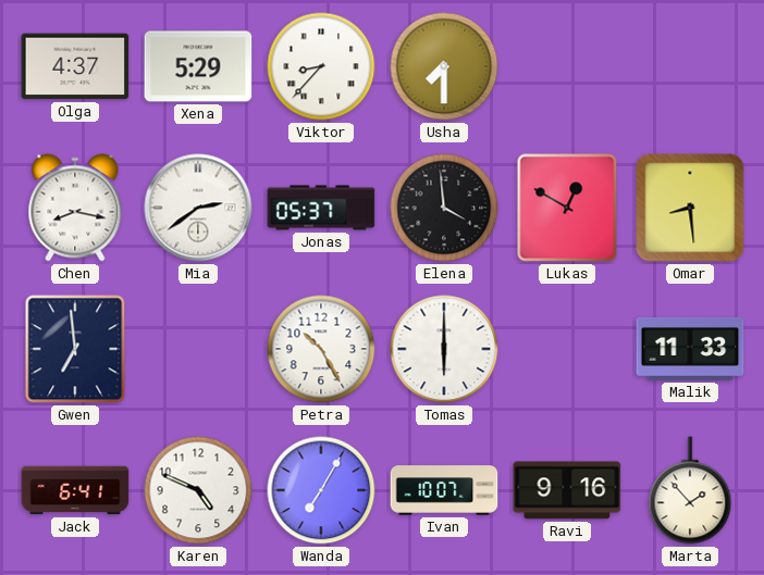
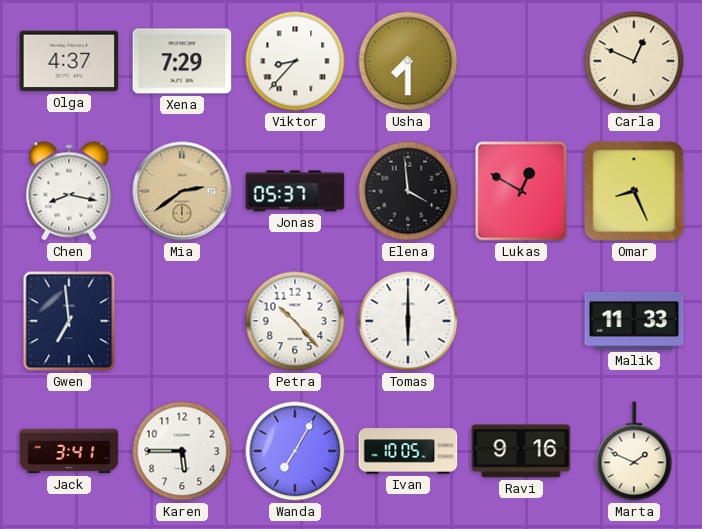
Xena: 5:29 -> 7:29 (182, 61)
Carla: none -> 12:49 (634, 61)
Mia dial: white -> champagne (182, 191)
Omar: 8:29 -> 8:26 (634, 191)
Petra: 10:25 -> 10:23 (295, 321)
Jack: 6:41 -> 3:41 (69, 451)
Karen: 4:49 -> 5:45 (182, 451)
Ivan: 10:07 -> 10:05 (408, 451)
Marta: 1:53 -> 1:49 (634, 451)
